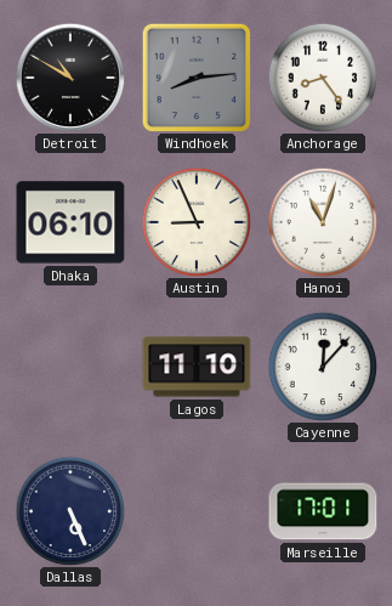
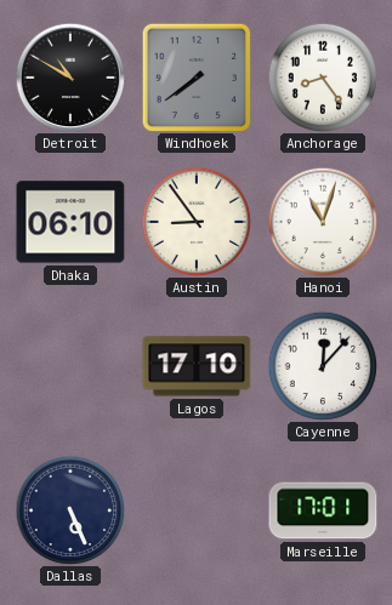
Windhoek: 8:14 -> 7:39 (195, 76)
Austin: 8:56 -> 8:54 (197, 222)
Lagos: 11:10 -> 17:10 (197, 366)
